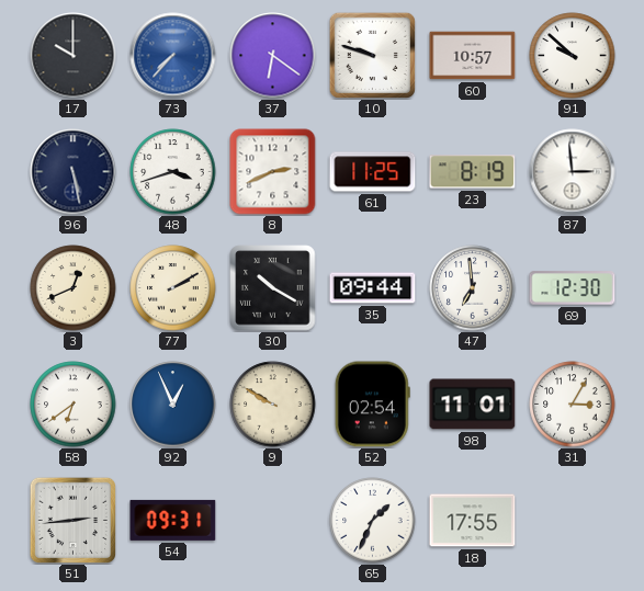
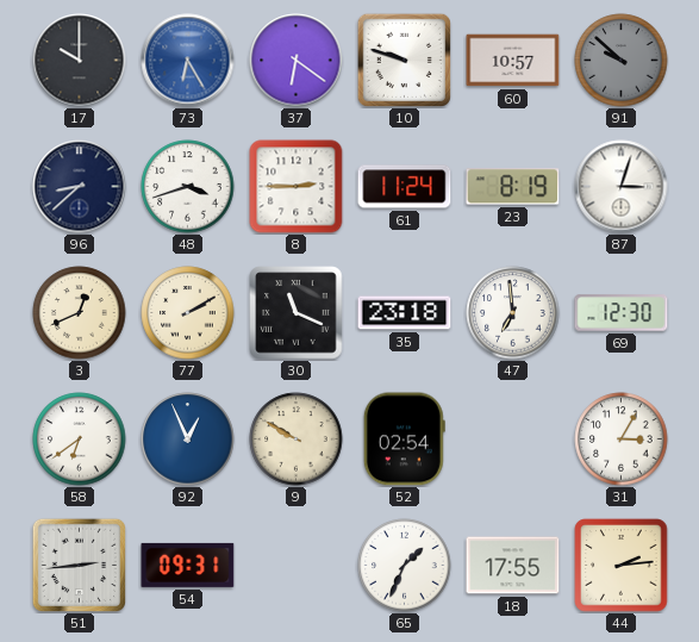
73: 7:37 -> 6:25 (188, 61)
91 dial: white -> grey (622, 61)
96: 5:28 -> 8:38 (80, 187)
8: 2:41 -> 2:45 (297, 187)
61: 11:25 -> 11:24 (405, 187)
87: 2:59 -> 3:03 (622, 187)
30: 10:20 -> 11:19 (297, 313)
35: 09:44 -> 23:18 (405, 313)
98: 11:01 -> none (473, 405)
44: none -> 2:14 (622, 566)
